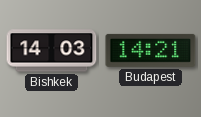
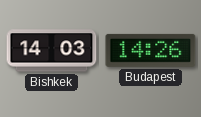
Budapest: 14:21 -> 14:26 (151, 50)
